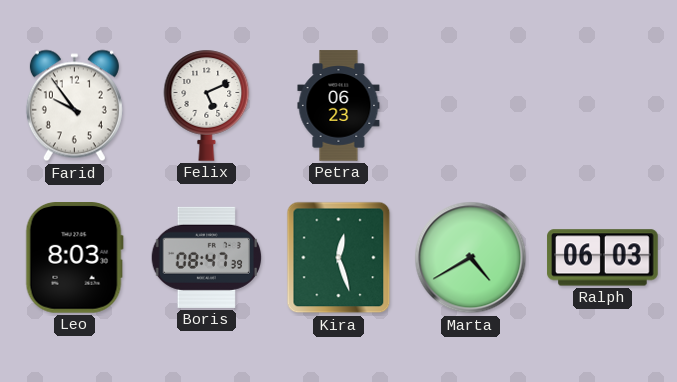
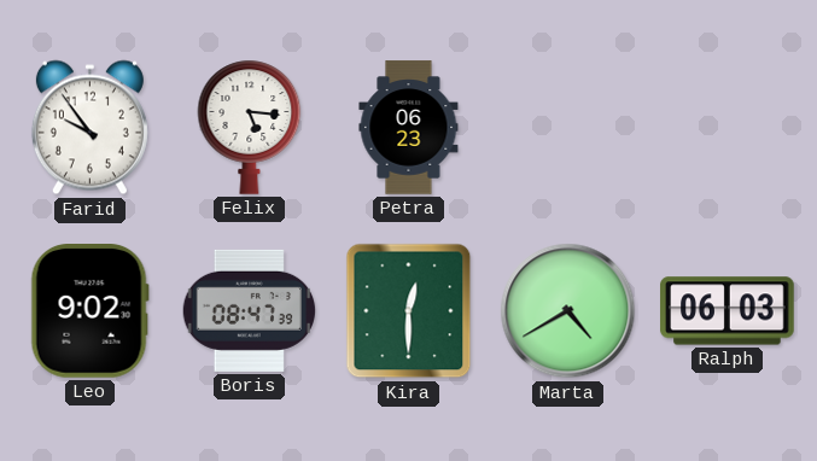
Felix: 5:11 -> 5:16 (250, 127)
Leo: 8:03 -> 9:02 (89, 311)
Kira: 12:27 -> 12:30 (409, 311)
